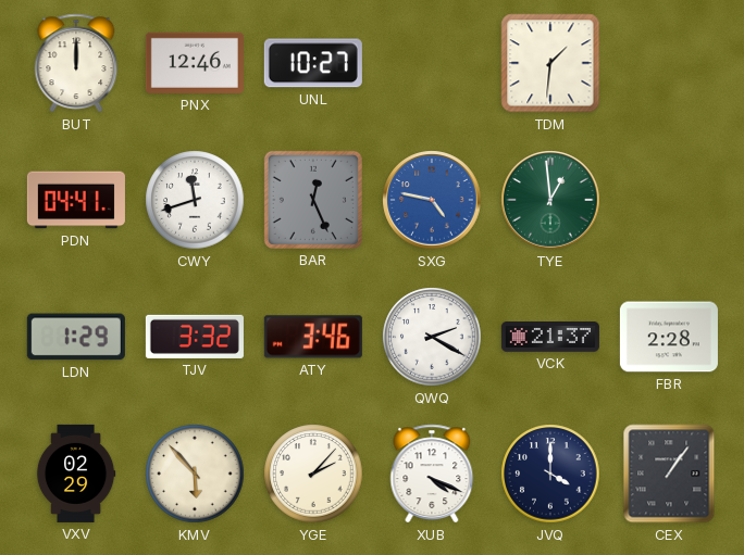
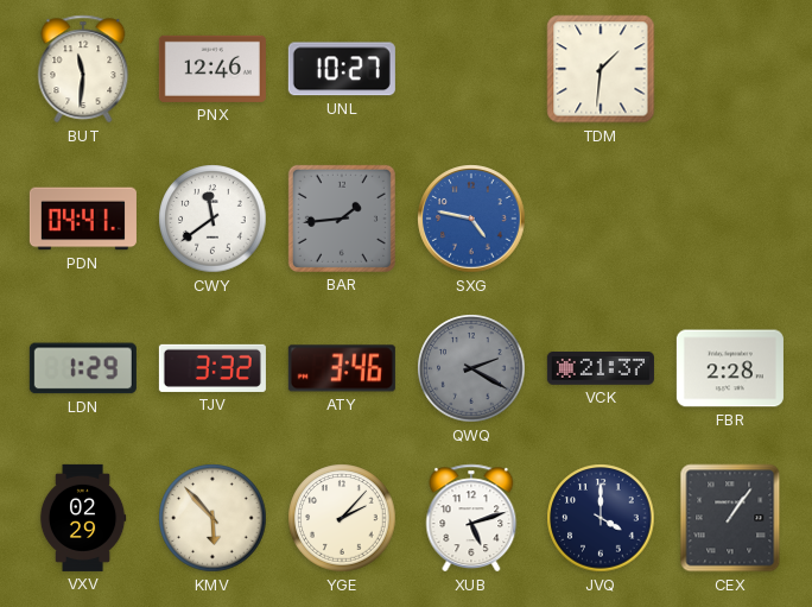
BUT: 12:00 -> 11:31 (83, 69)
CWY: 11:42 -> 11:39 (212, 219)
BAR: 12:26 -> 1:44 (342, 219)
TYE: 12:59 -> none (550, 200)
QWQ dial: white -> grey (471, 368)
XUB: 4:19 -> 5:12 (471, 518)
